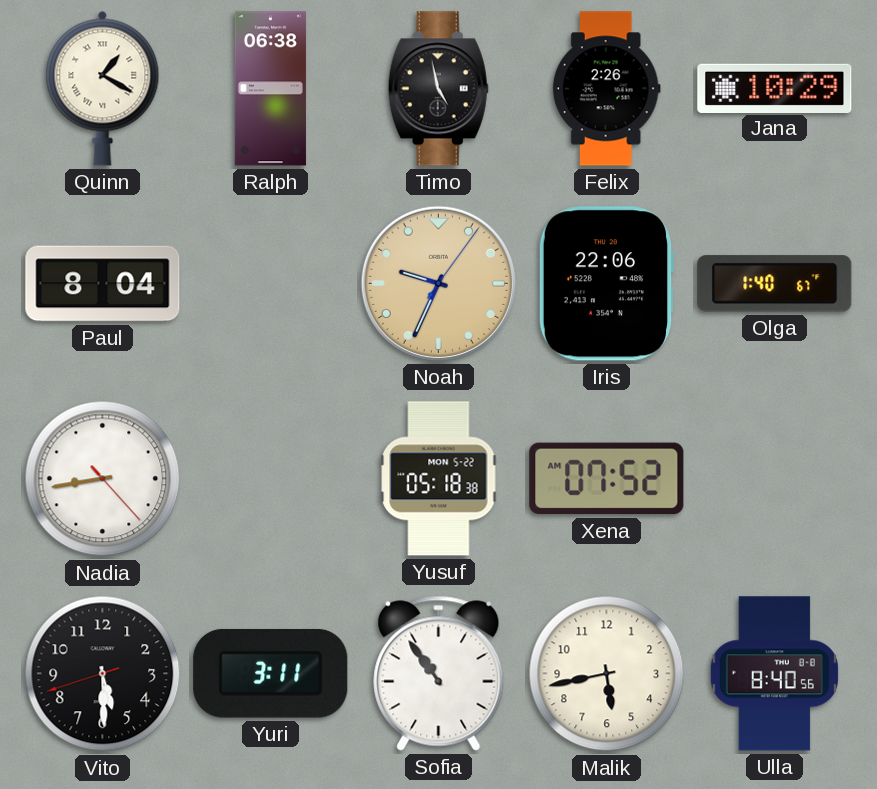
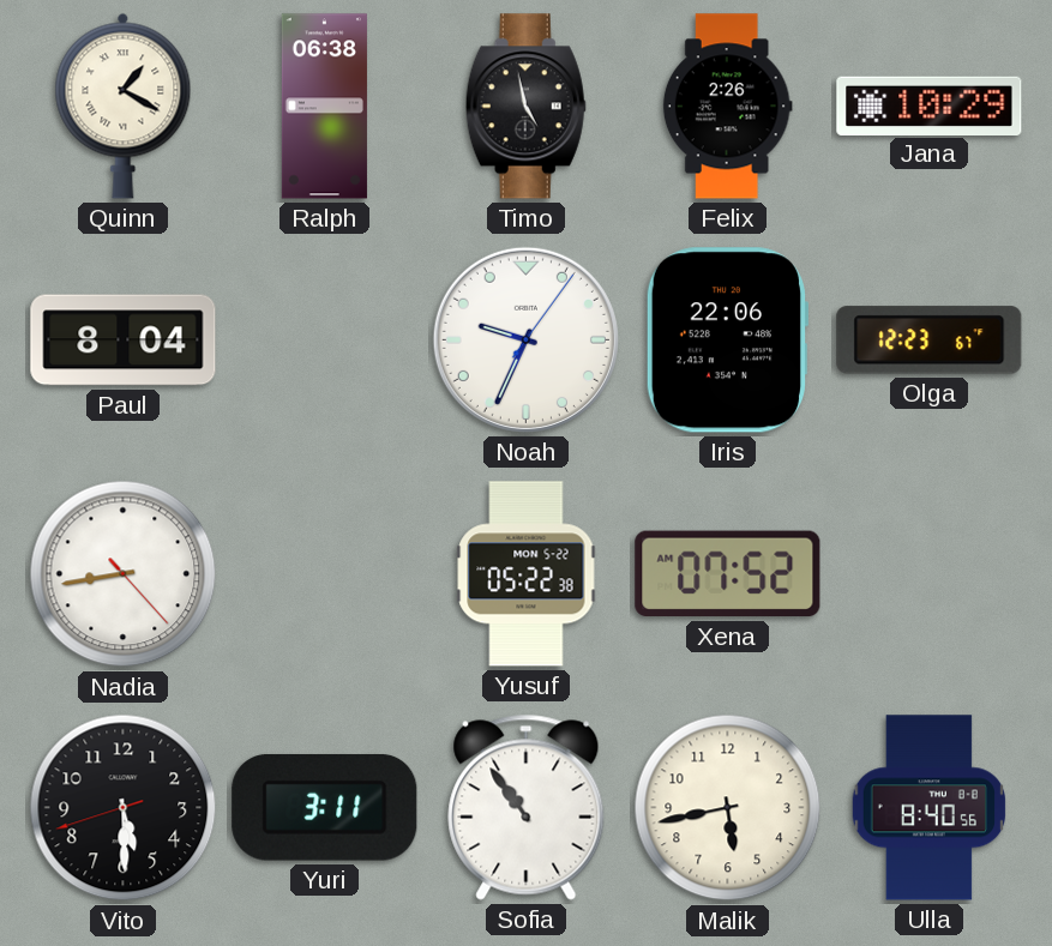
Noah dial: champagne -> white (525, 339)
Olga: 1:40 -> 12:23 (930, 341)
Yusuf: 05:18 -> 05:22 (527, 574)
